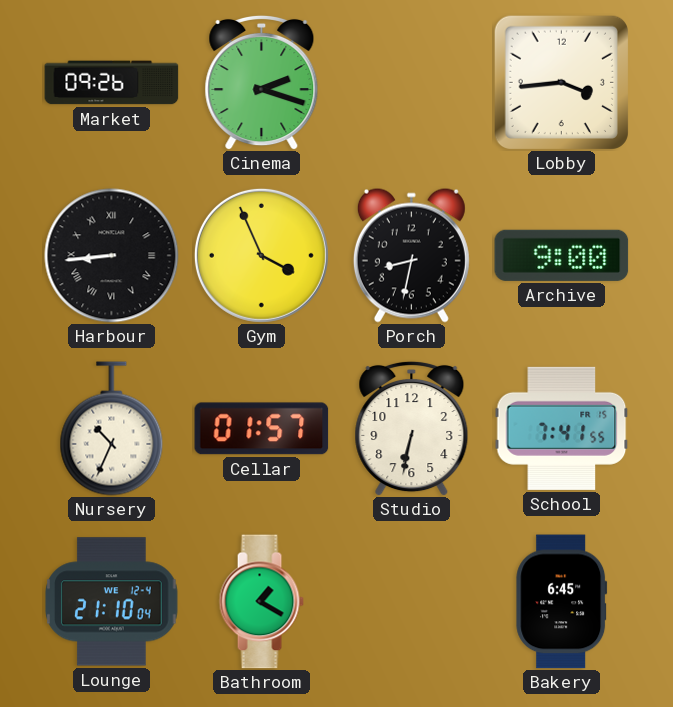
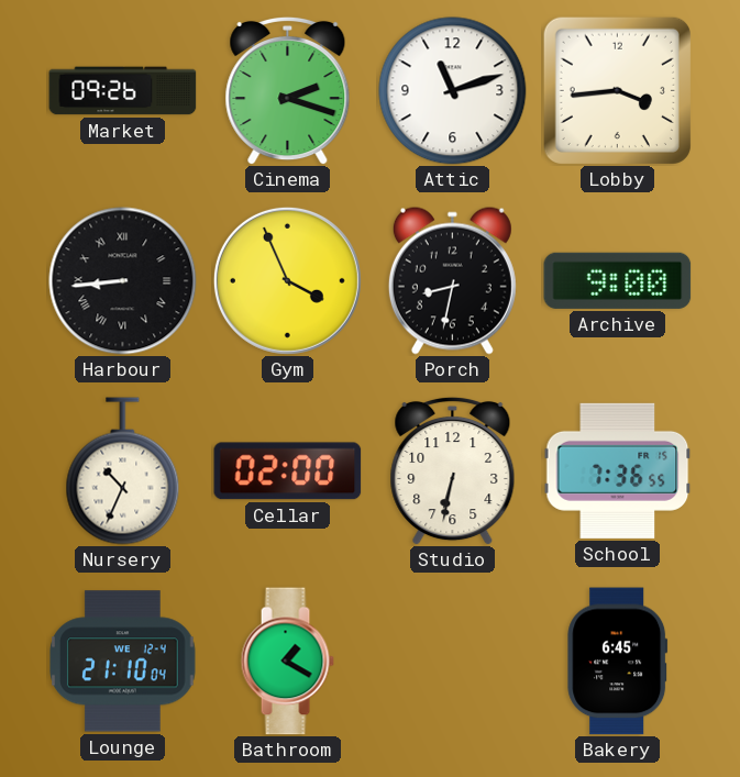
Attic: none -> 11:12 (453, 91)
Cellar: 01:57 -> 02:00 (288, 471)
School: 7:41 -> 7:36 (618, 470)
